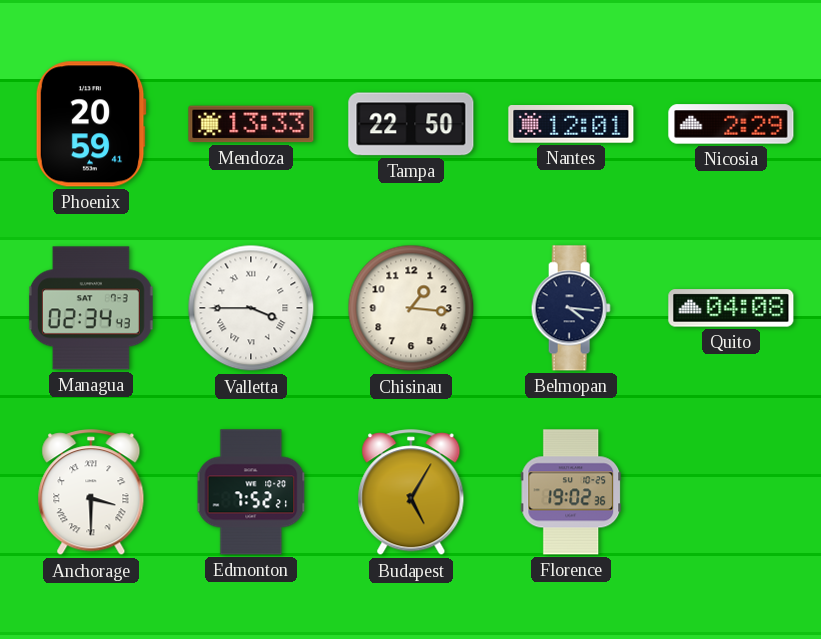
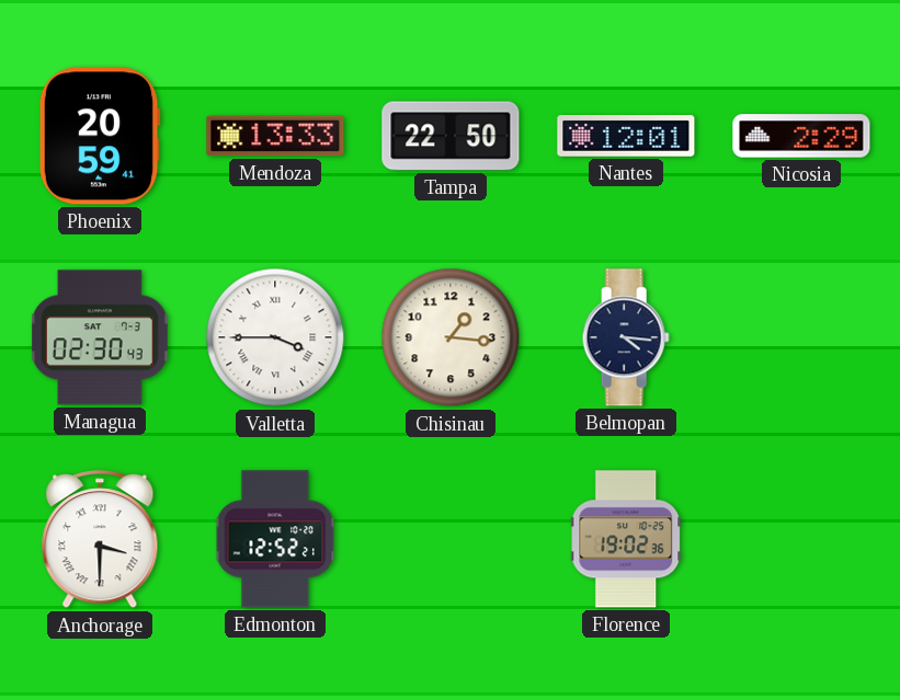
Managua: 02:34 -> 02:30 (100, 337)
Quito: 04:08 -> none (731, 308)
Edmonton: 7:52 -> 12:52 (275, 539)
Budapest: 5:05 -> none (411, 493)
